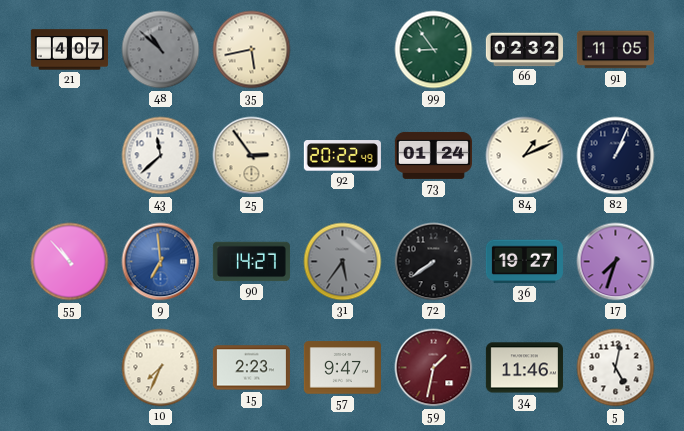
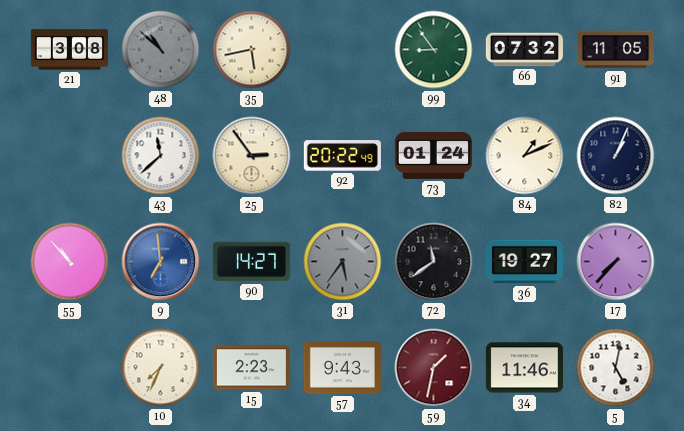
21: 4:07 -> 3:08 (69, 50)
66: 02:32 -> 07:32 (524, 50)
72: 7:39 -> 11:39 (434, 262)
17: 7:33 -> 7:37 (616, 262)
57: 9:47 -> 9:43 (342, 368)
